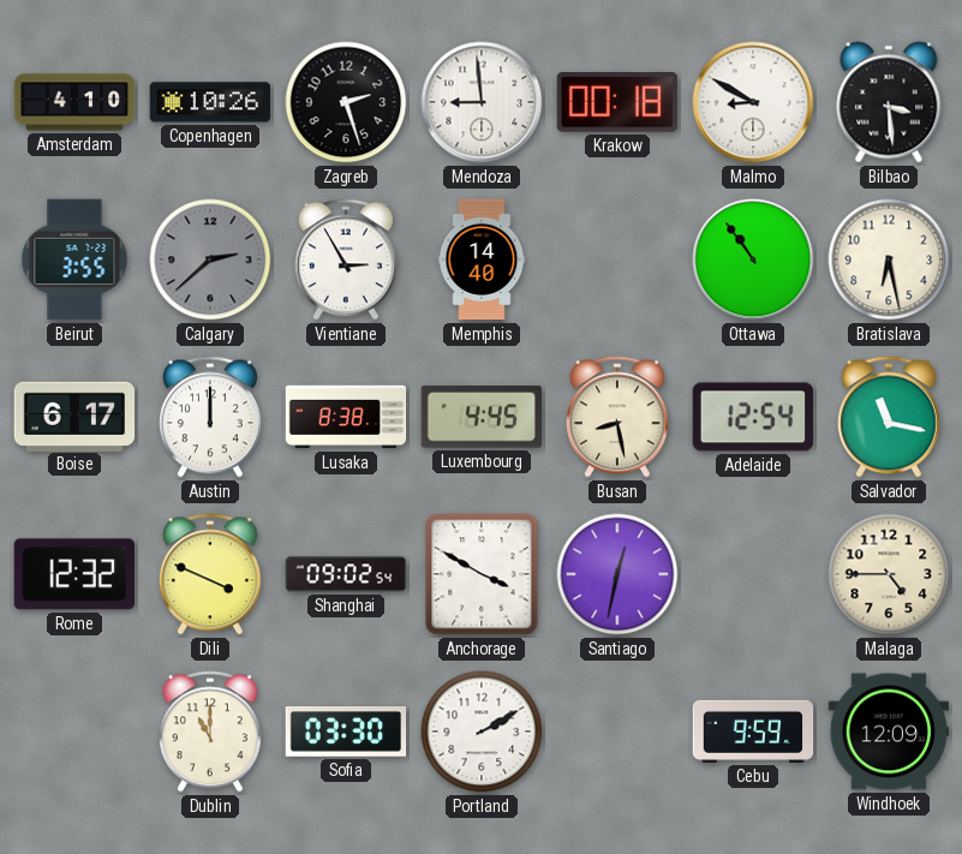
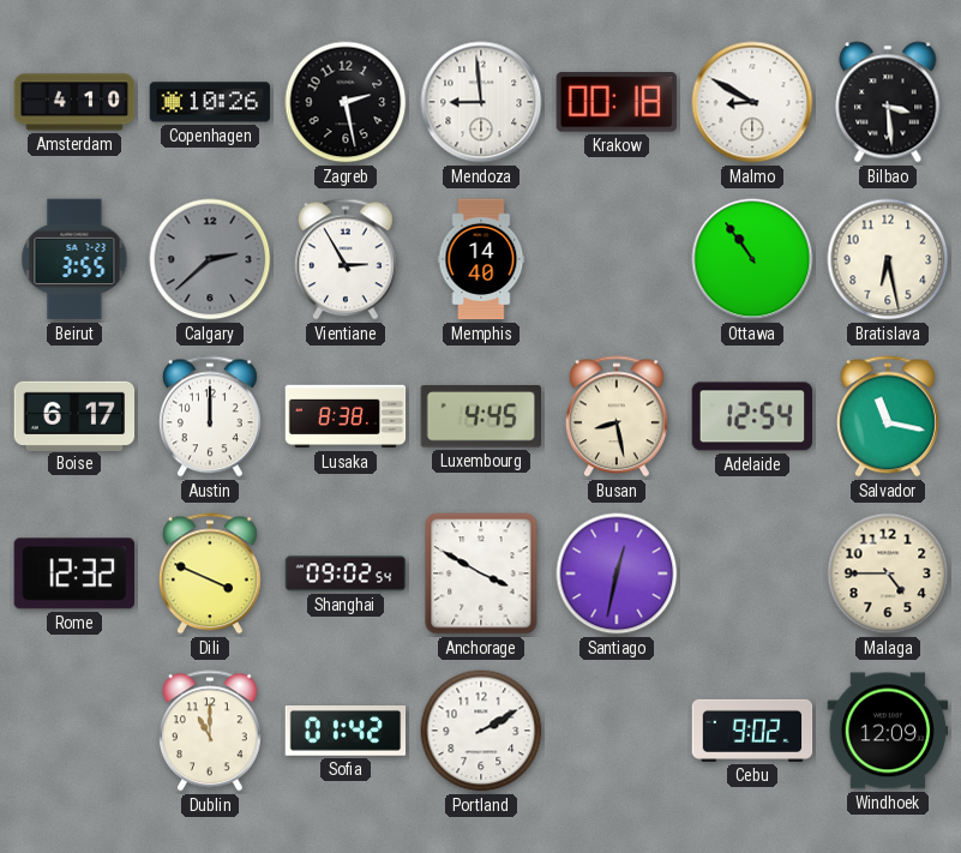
Zagreb: 2:27 -> 2:28 (346, 102)
Sofia: 03:30 -> 01:42 (346, 731)
Cebu: 9:59 -> 9:02 (752, 731)
